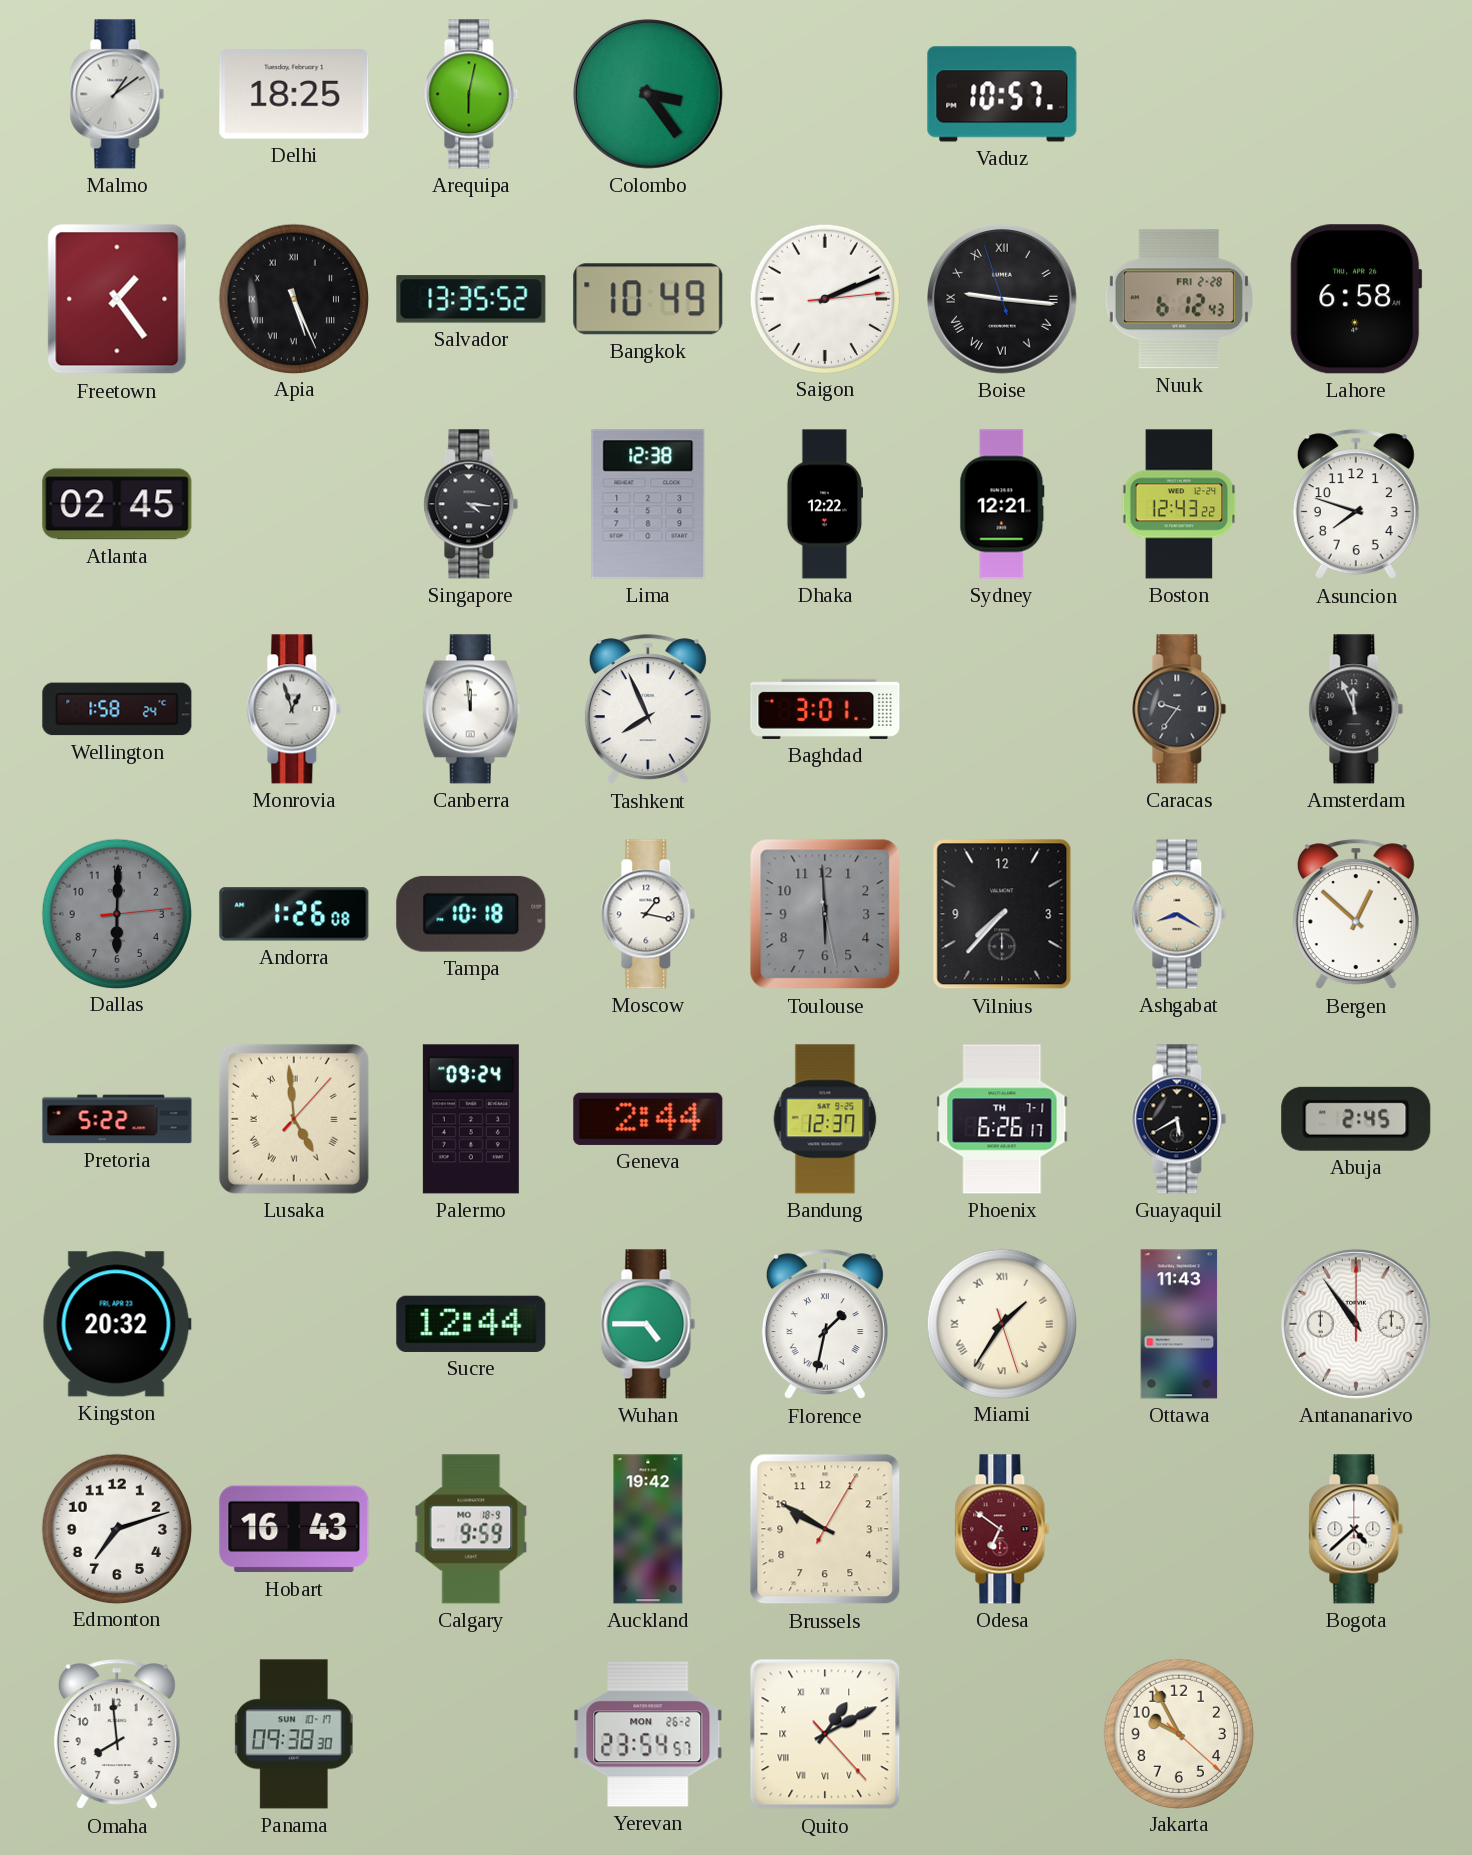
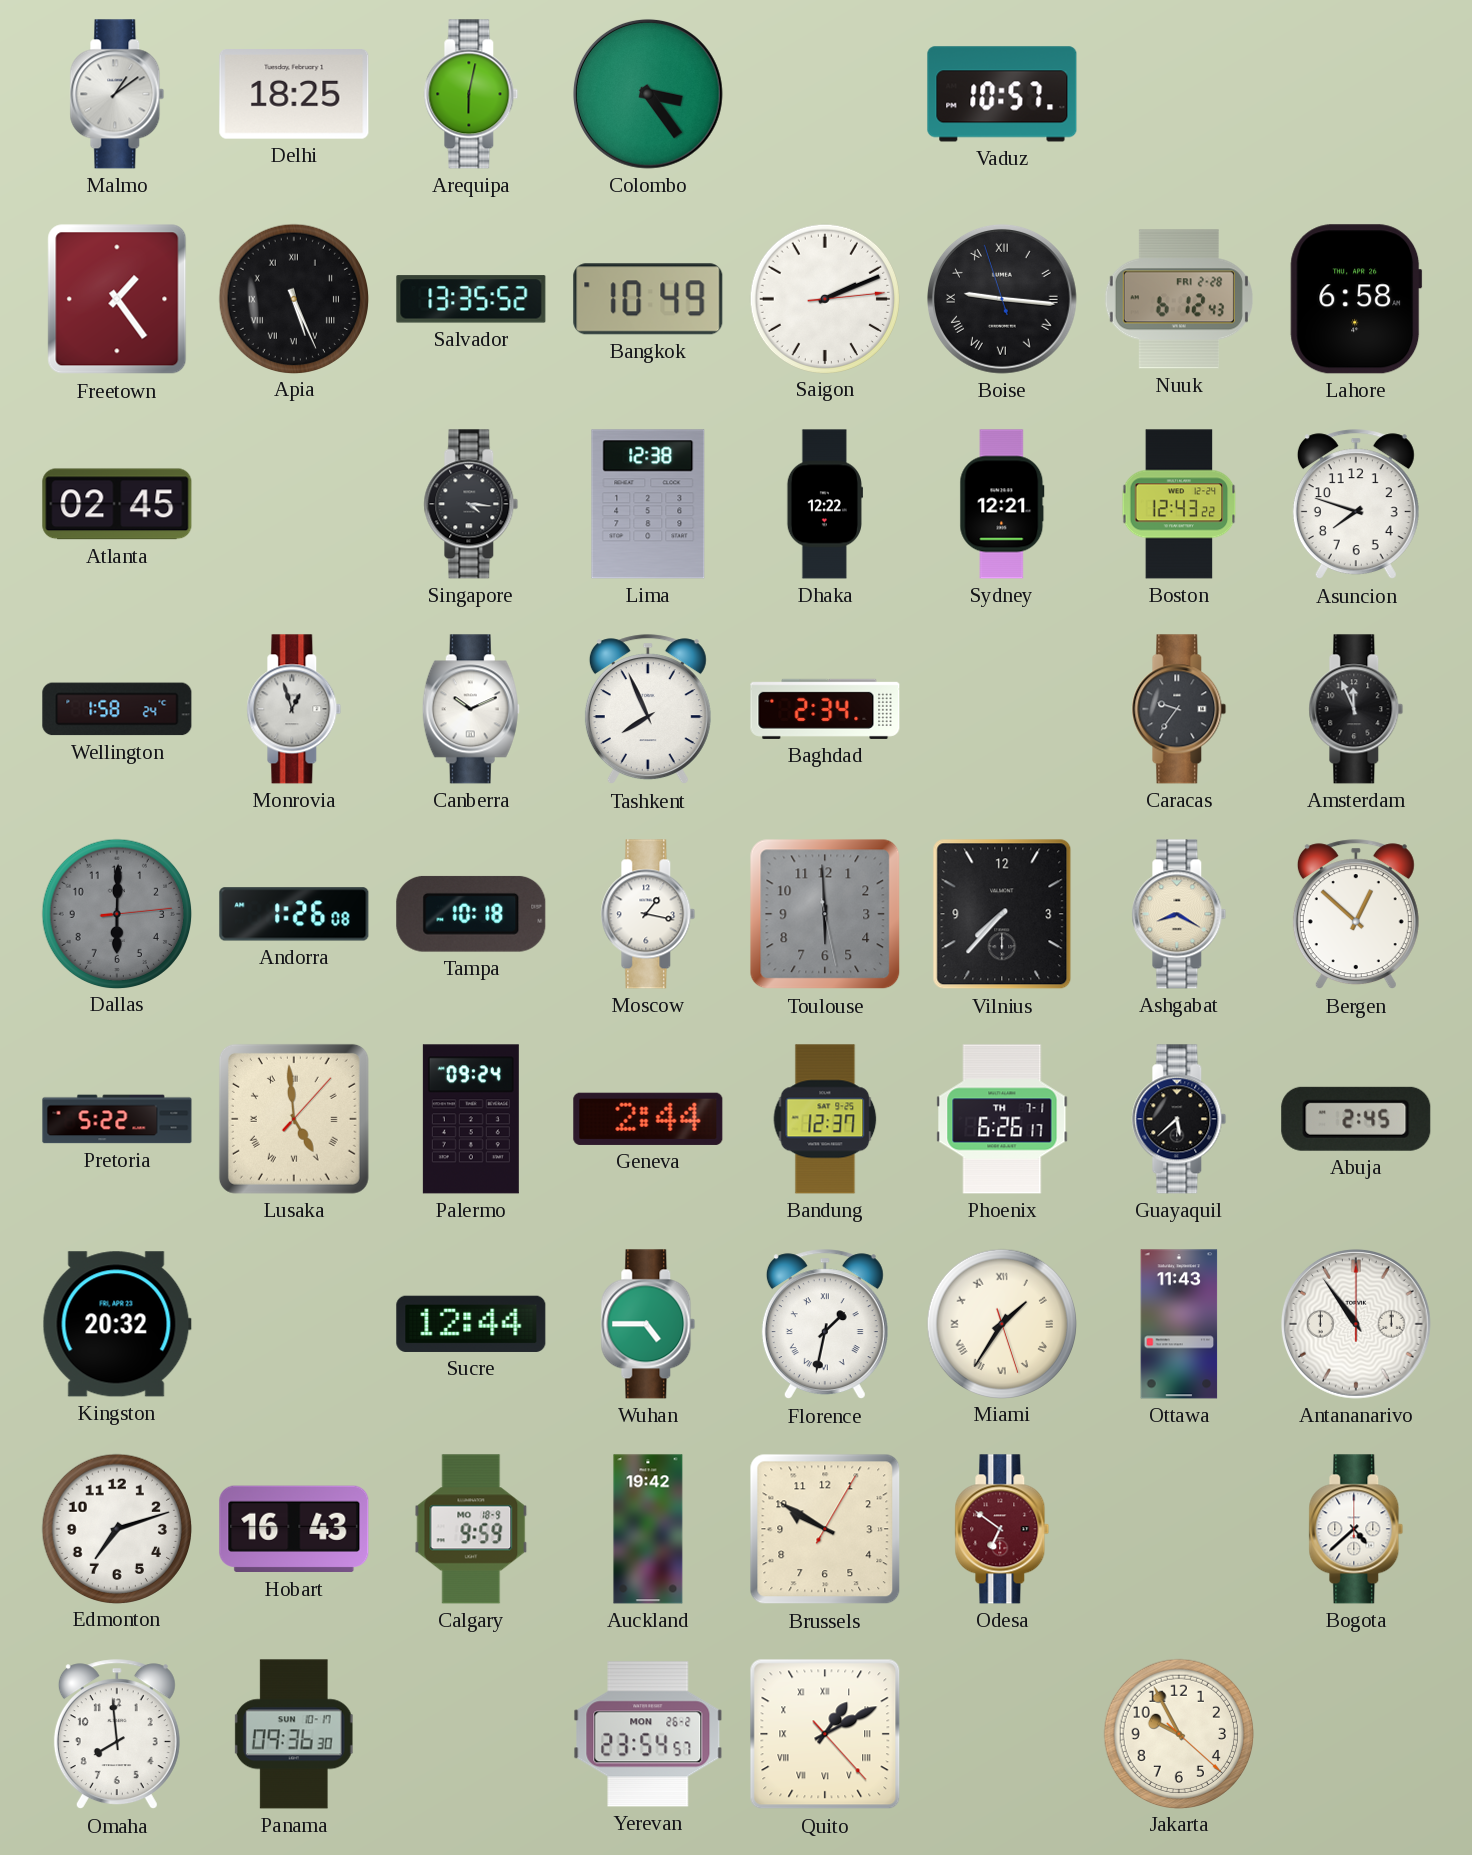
Canberra: 11:59 -> 10:11 (471, 709)
Baghdad: 3:01 -> 2:34 (825, 709)
Guayaquil: 5:40 -> 5:38 (1179, 1119)
Panama: 09:38 -> 09:36 (294, 1734)
